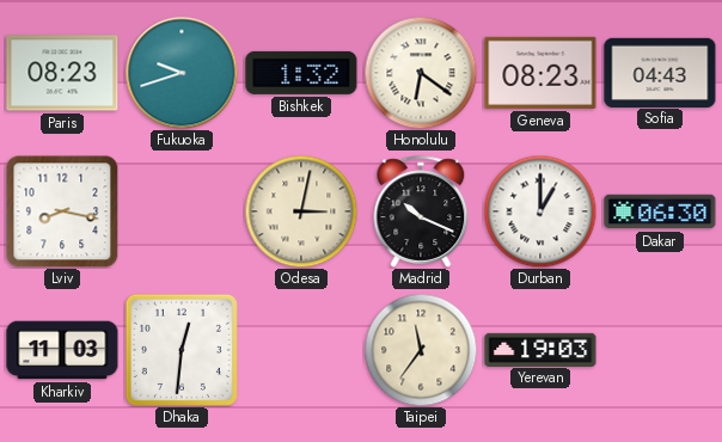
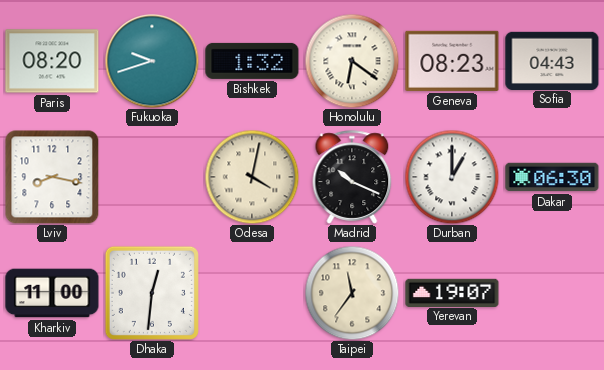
Paris: 08:23 -> 08:20 (52, 61)
Odesa: 3:02 -> 4:02 (252, 177)
Kharkiv: 11:03 -> 11:00 (52, 293)
Yerevan: 19:03 -> 19:07 (452, 292)
